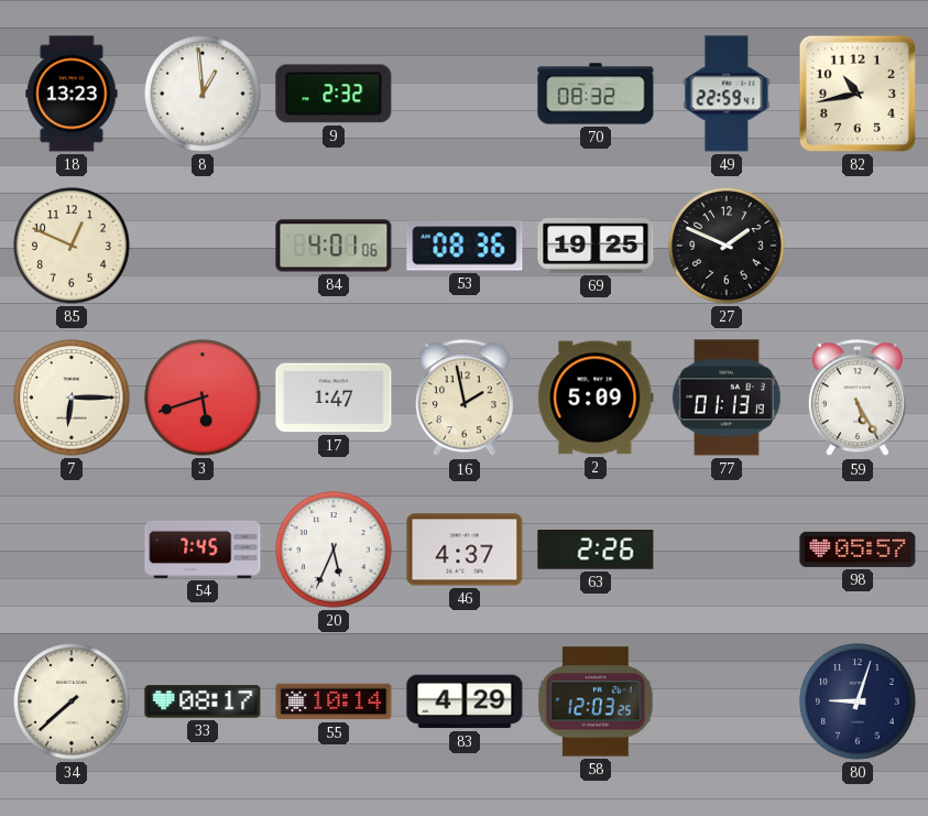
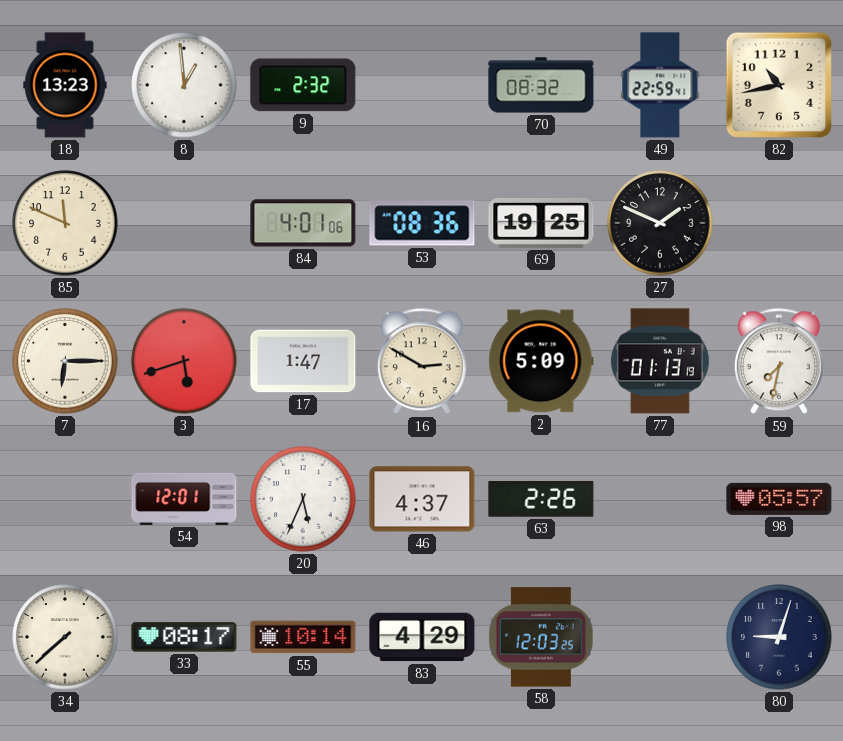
85: 12:49 -> 11:49 (65, 223)
16: 1:58 -> 2:50 (422, 362)
59: 5:25 -> 7:32 (779, 362)
54: 7:45 -> 12:01 (184, 499)
